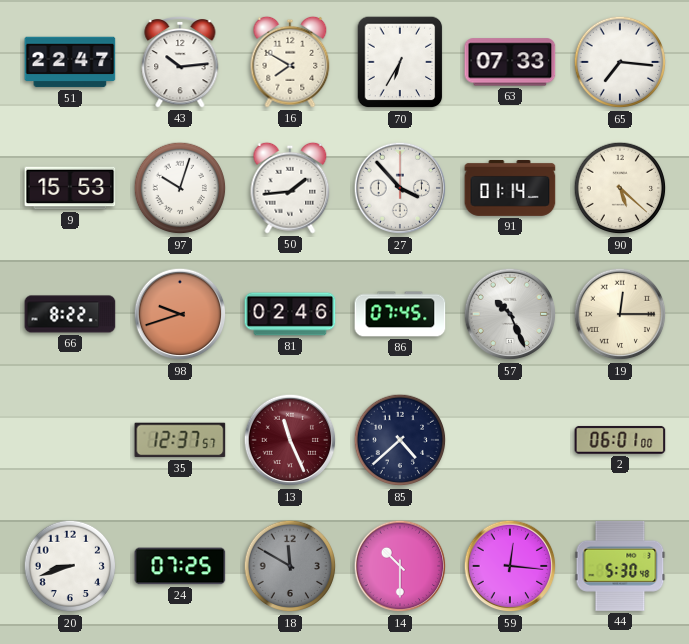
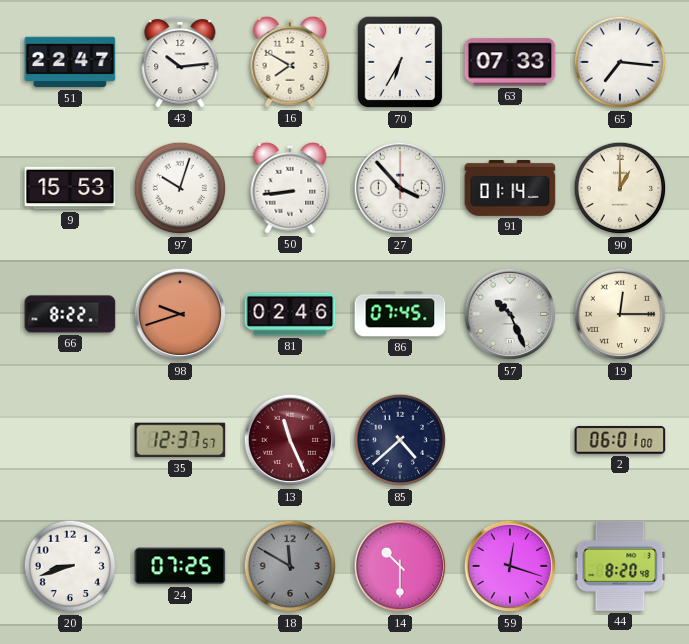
50: 1:44 -> 8:44 (290, 188)
90: 5:22 -> 1:00 (620, 188)
59: 12:16 -> 12:18 (510, 566)
44: 5:30 -> 8:20 (620, 566)
